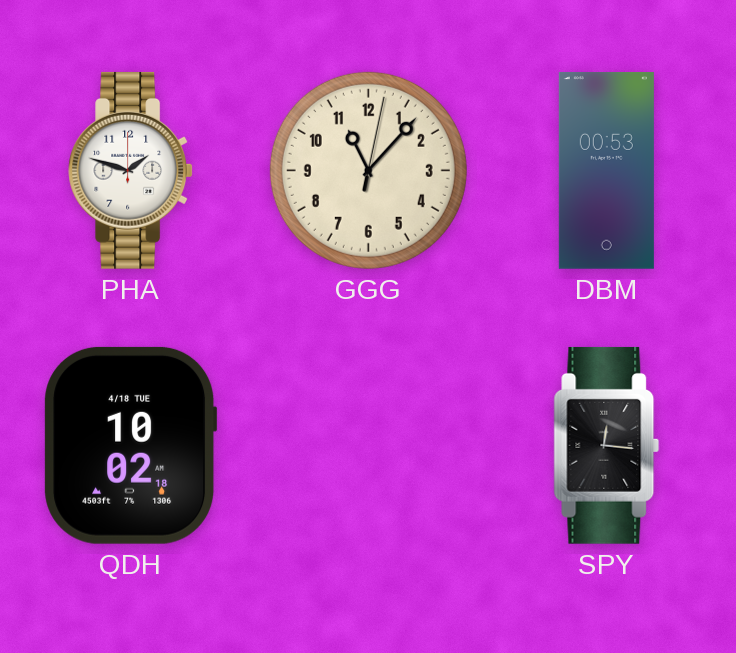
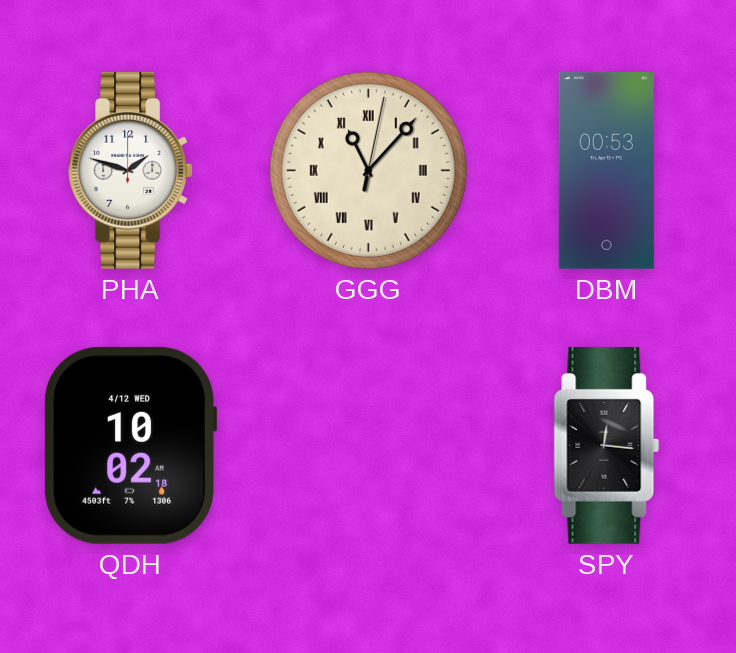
GGG numerals: Arabic -> Roman (368, 170)
QDH date: 4/18 TUE -> 4/12 WED (131, 445)
